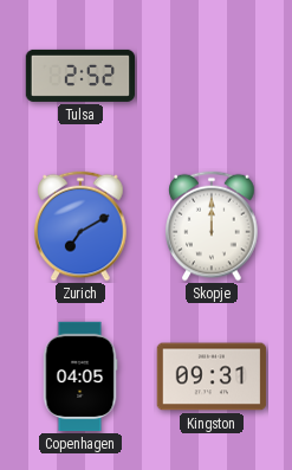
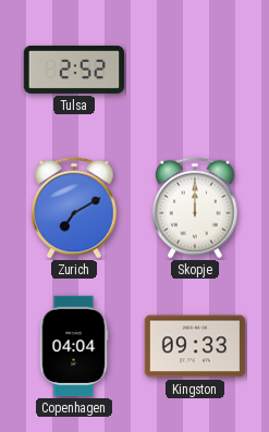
Copenhagen: 04:05 -> 04:04 (74, 346)
Kingston: 09:31 -> 09:33 (195, 346)
